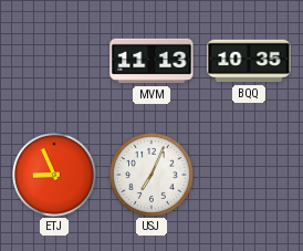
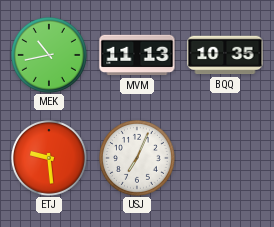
MEK: none -> 10:43 (49, 55)
ETJ: 8:56 -> 9:29 (49, 158)
